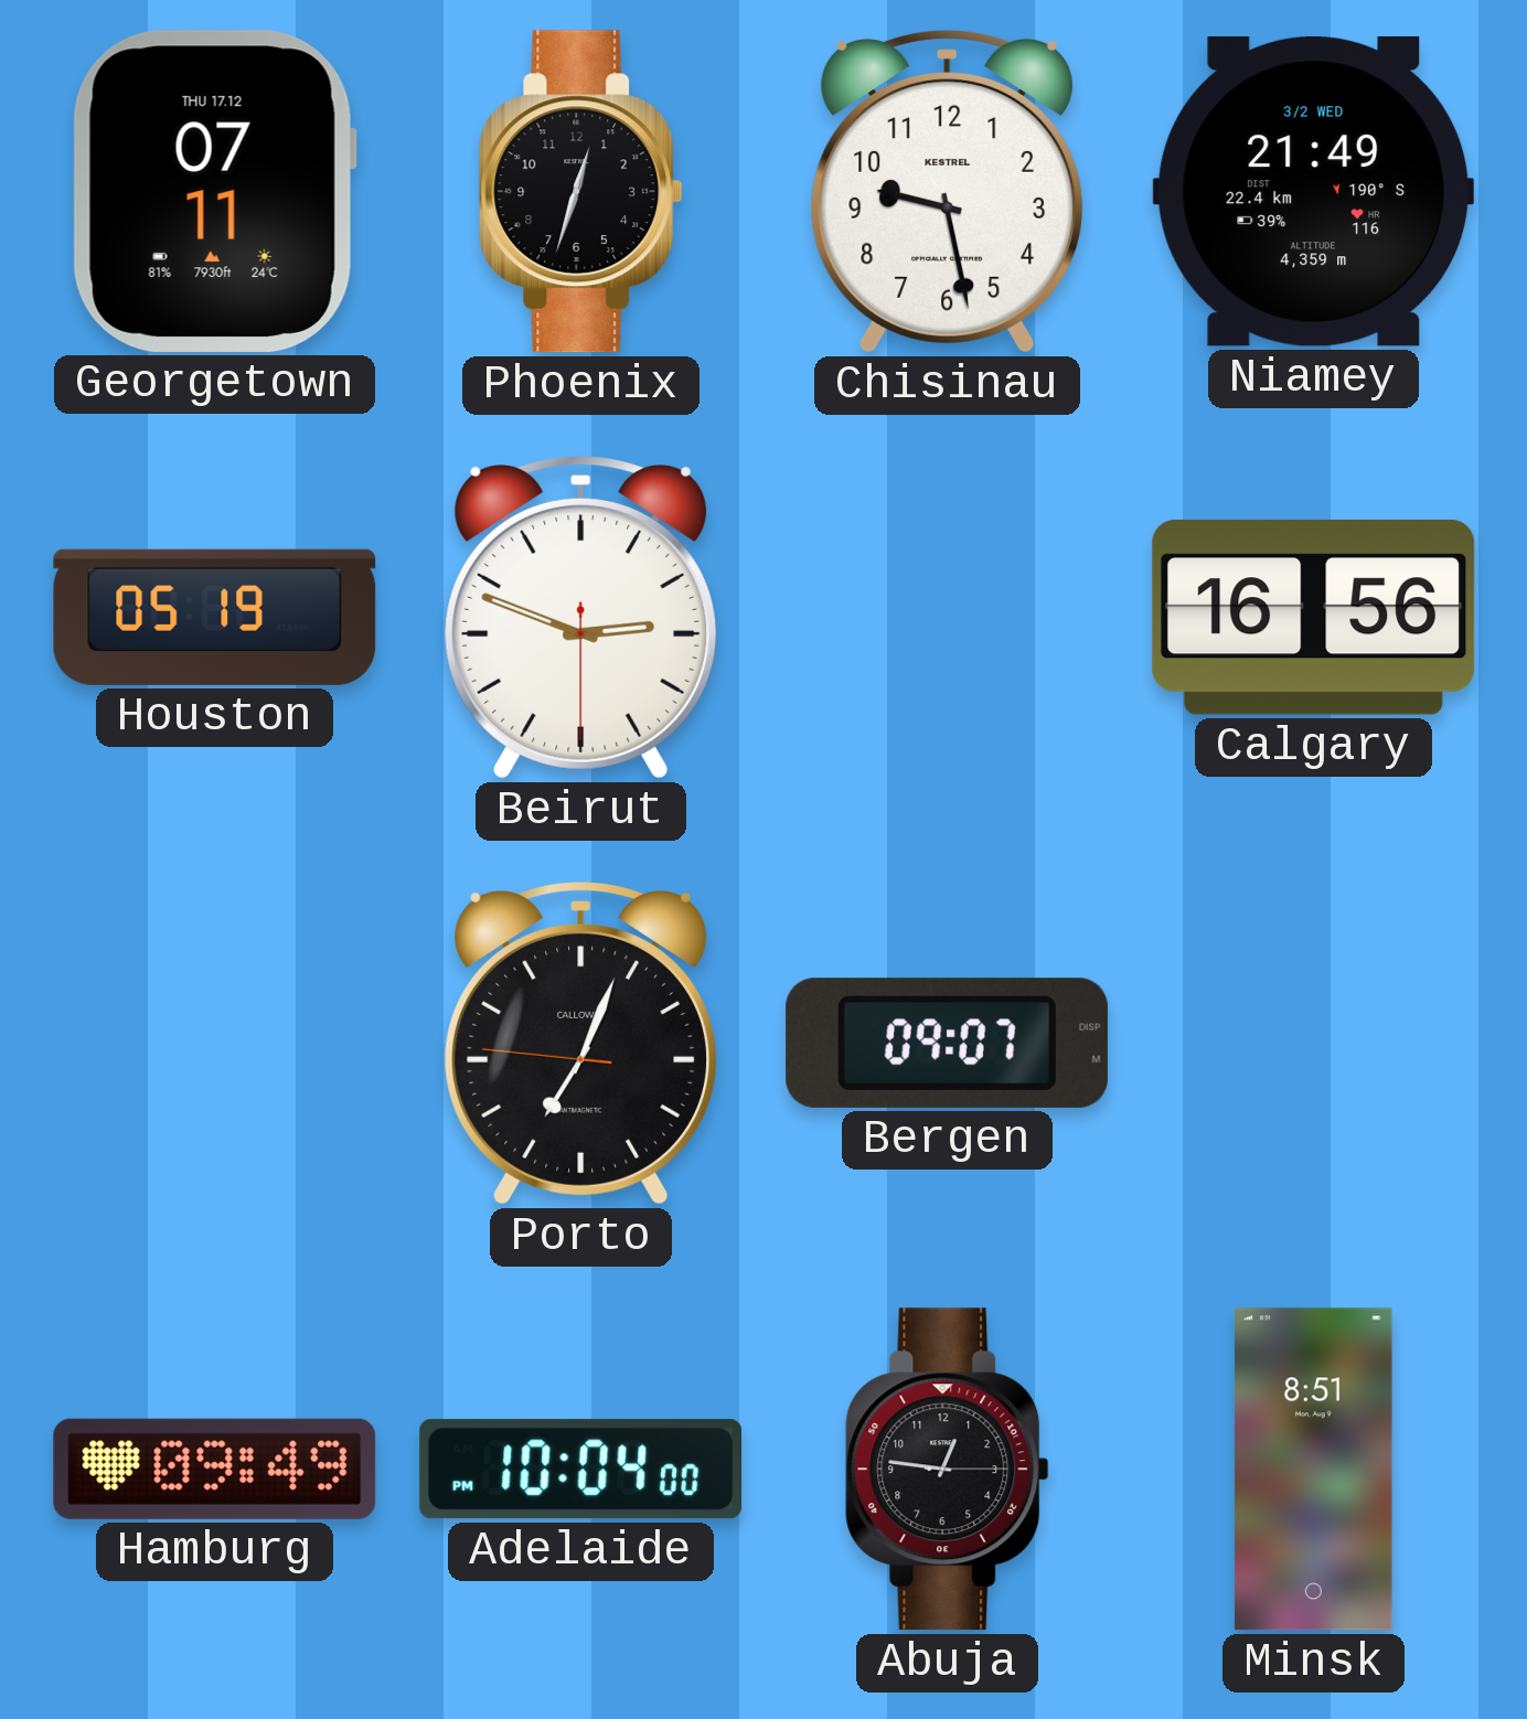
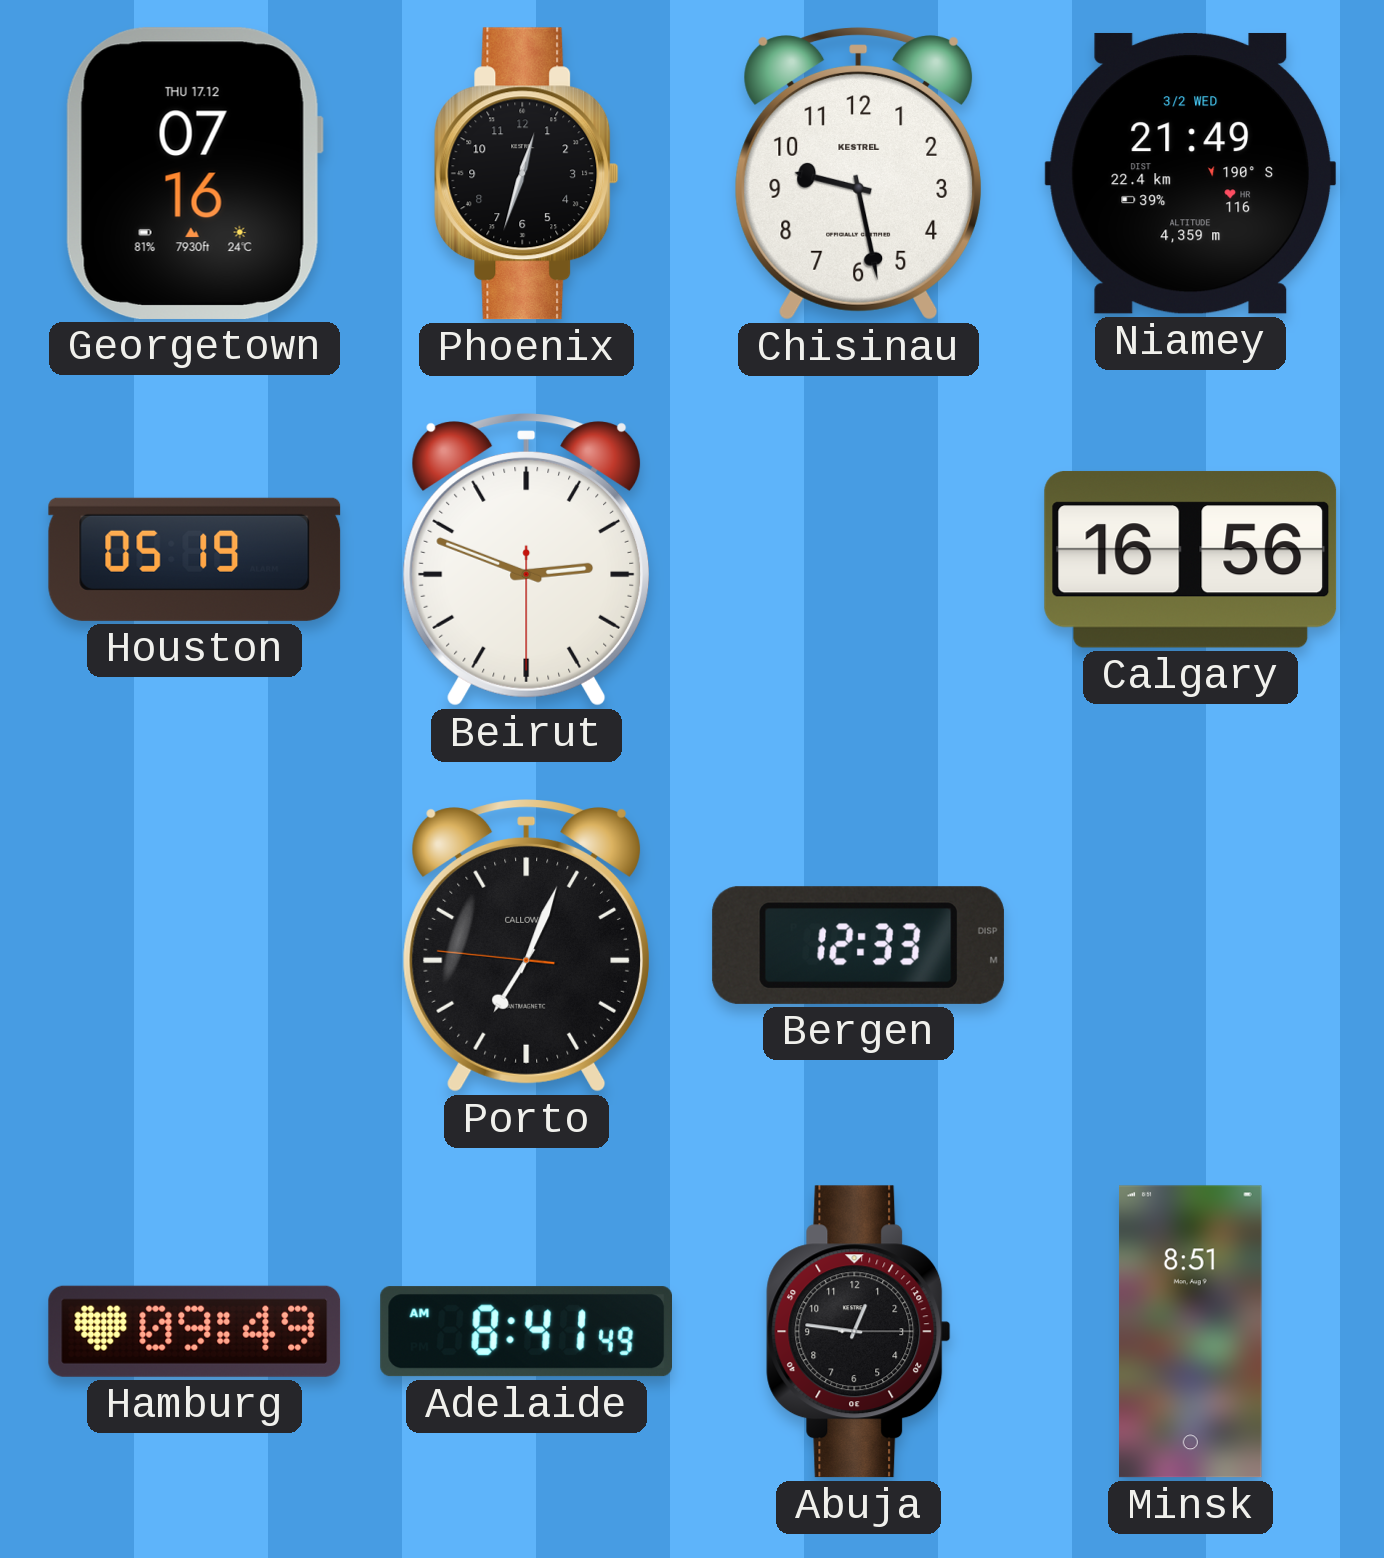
Georgetown: 07:11 -> 07:16 (194, 173)
Bergen: 09:07 -> 12:33 (858, 945)
Adelaide: 10:04 -> 8:41 (526, 1332)
